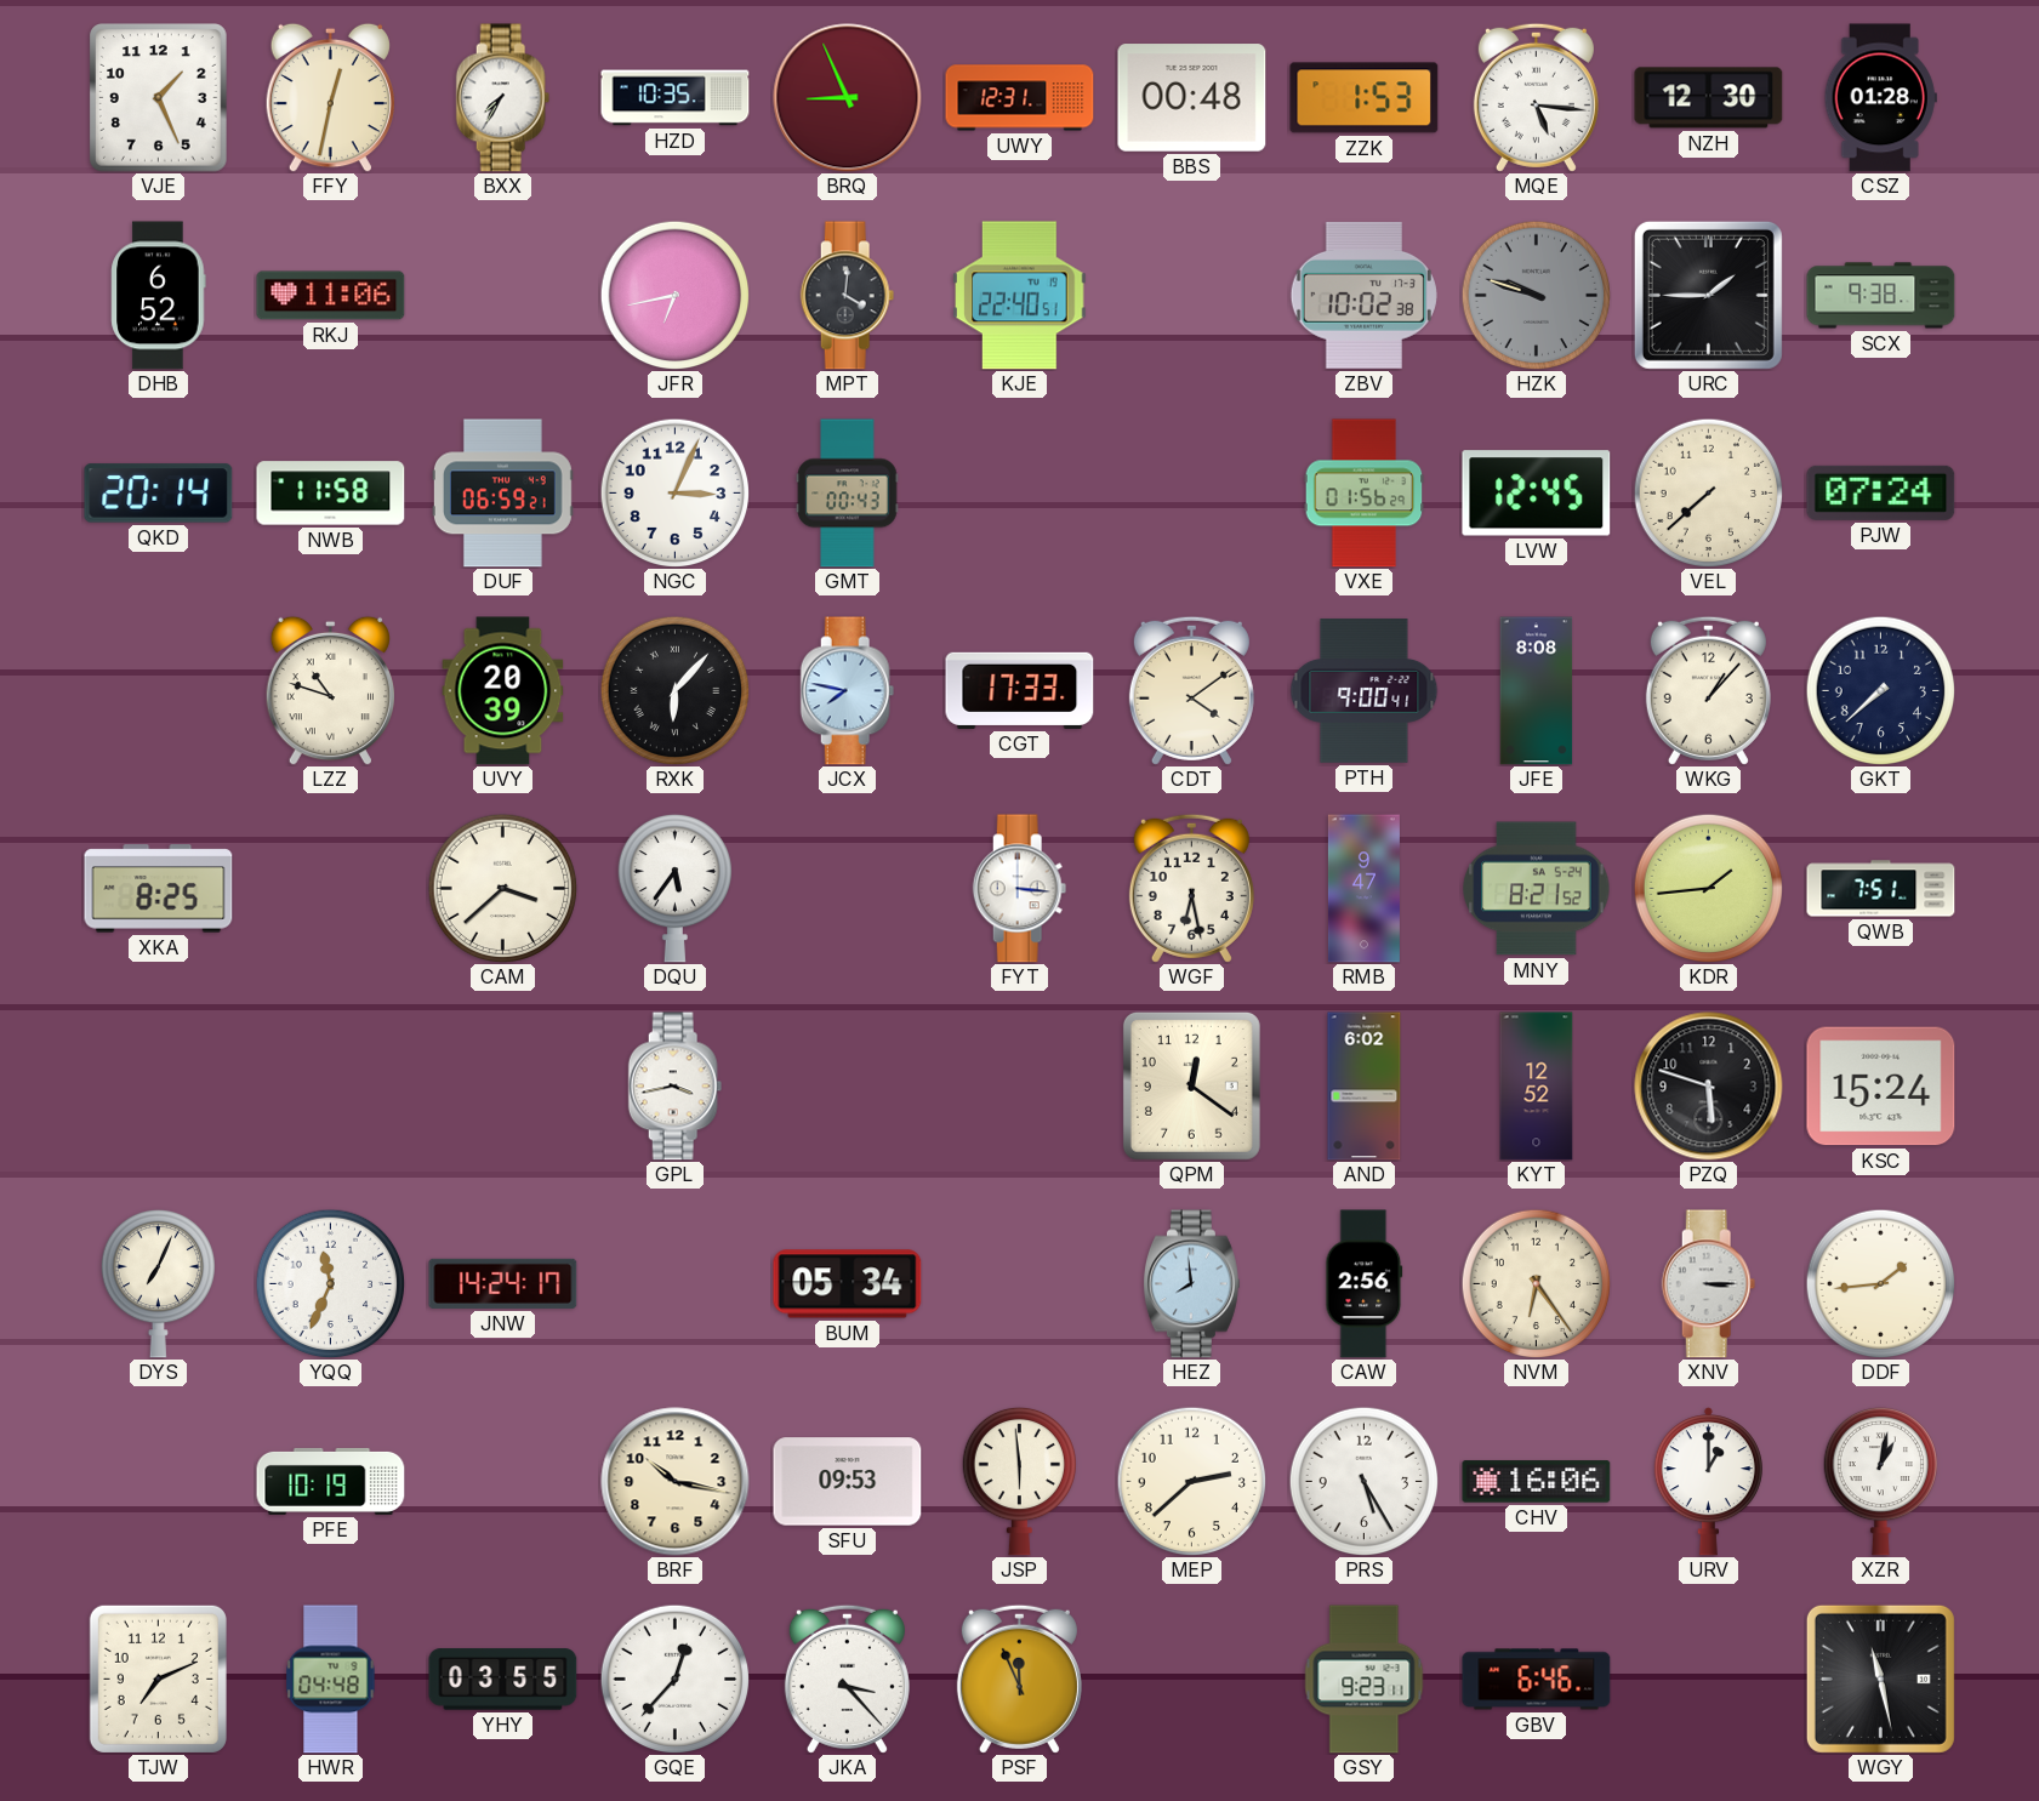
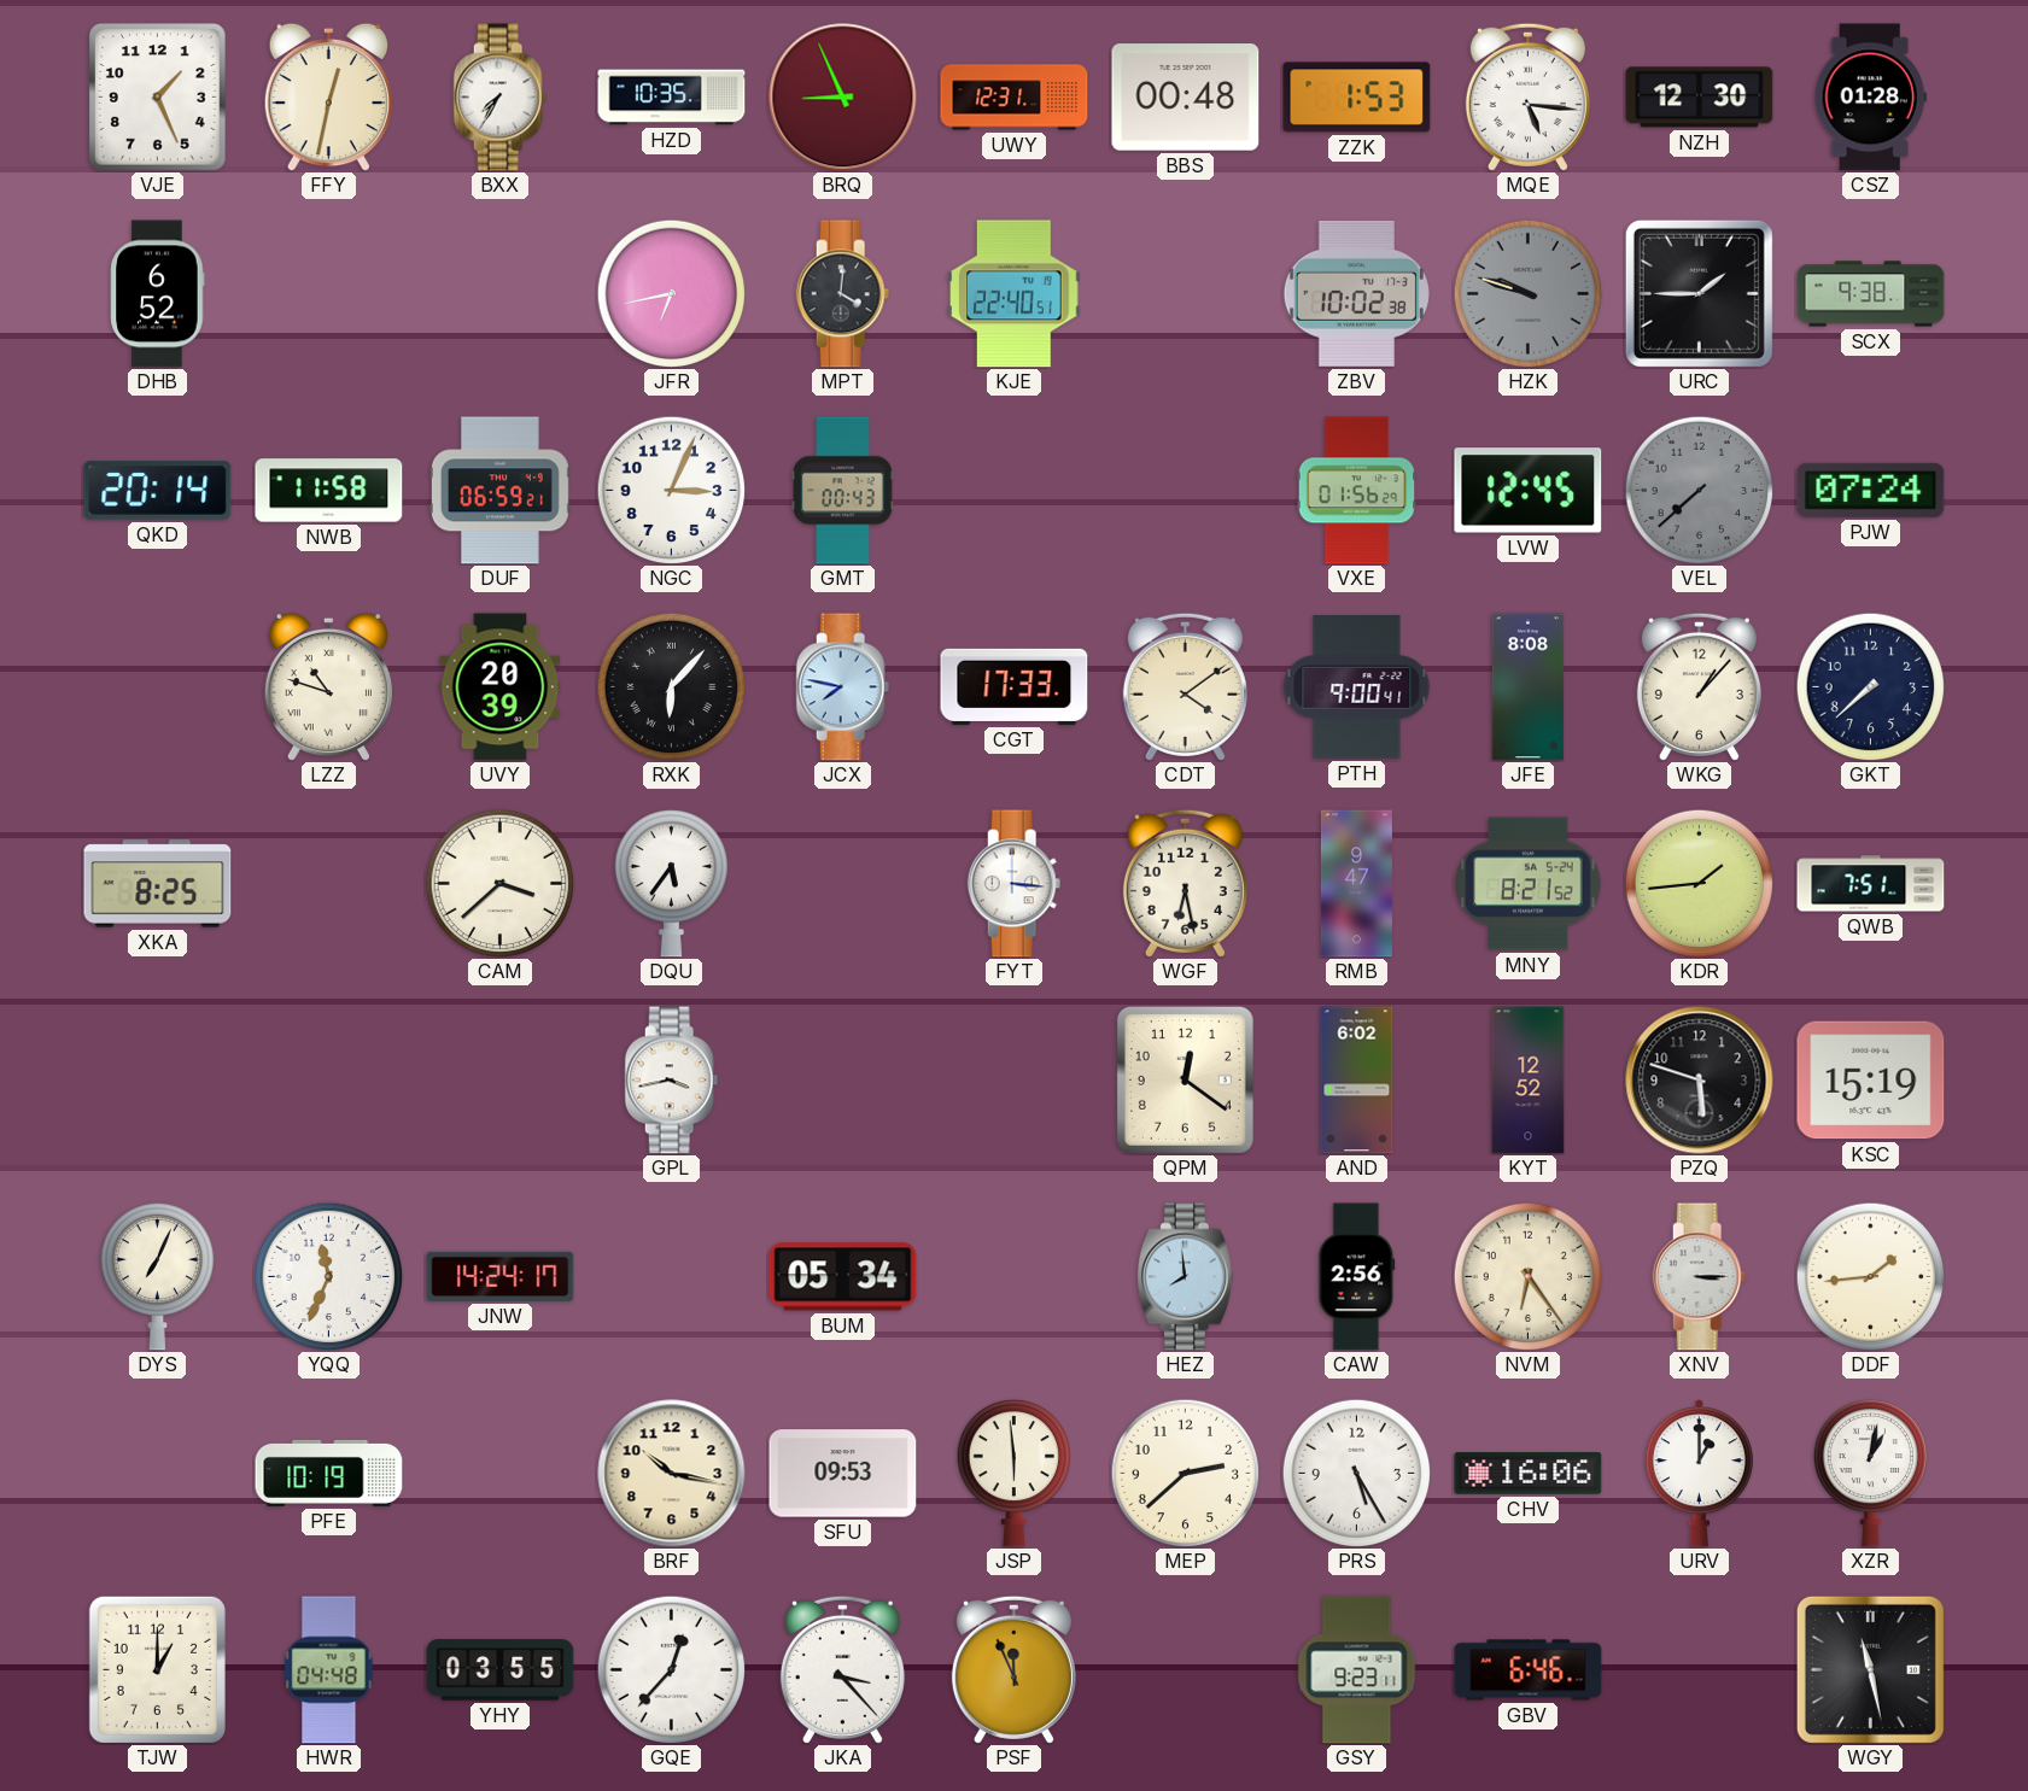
RKJ: 11:06 -> none (331, 296)
VEL dial: cream -> grey (1699, 490)
KSC: 15:24 -> 15:19 (1871, 1081)
TJW: 7:11 -> 1:00 (157, 1669)
